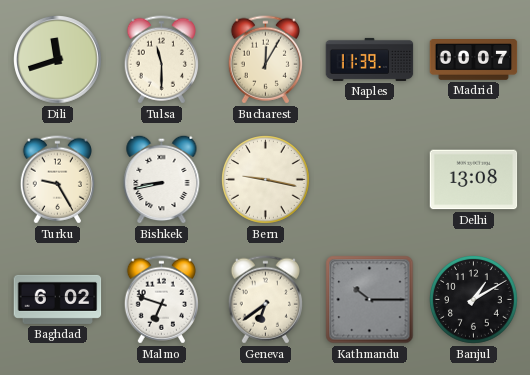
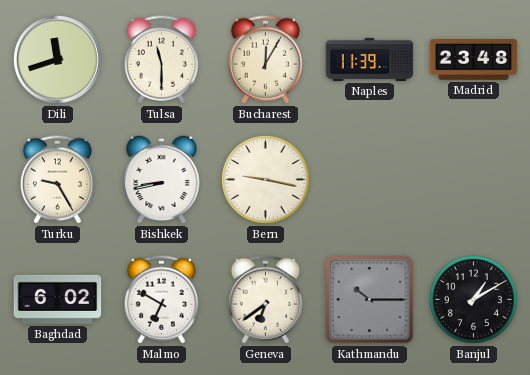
Madrid: 00:07 -> 23:48 (474, 60)
Delhi: 13:08 -> none (474, 180)
Malmo: 6:48 -> 6:50 (161, 300)
